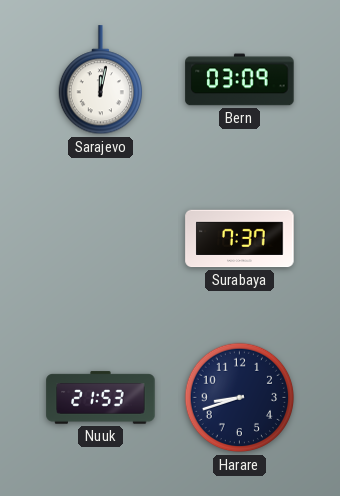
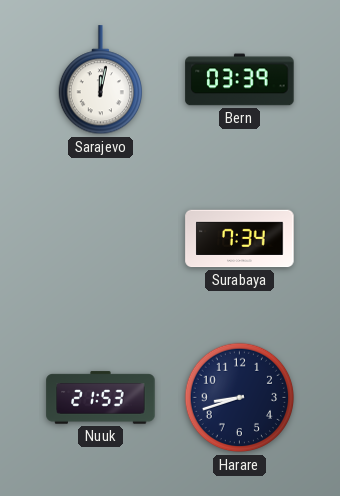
Bern: 03:09 -> 03:39 (240, 80)
Surabaya: 7:37 -> 7:34 (240, 239)
